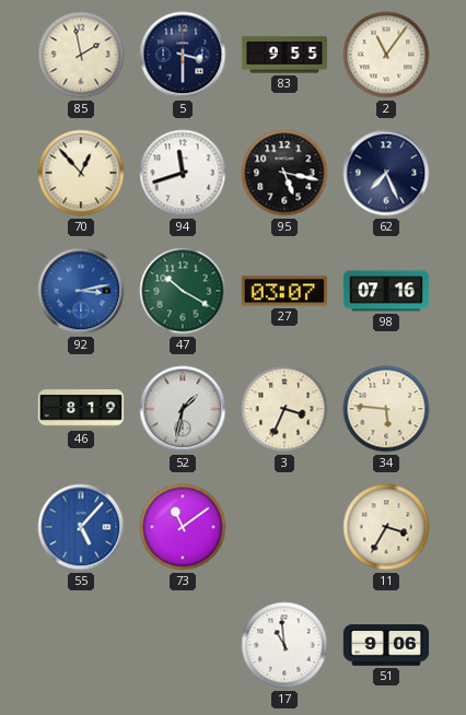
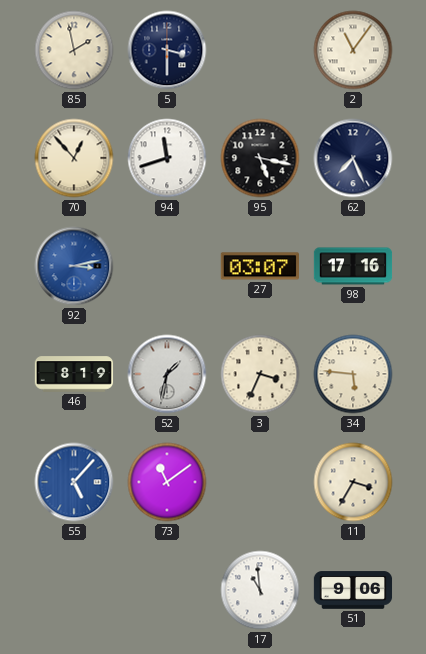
83: 9:55 -> none (283, 55)
47: 10:20 -> none (183, 291)
98: 07:16 -> 17:16 (353, 266)
